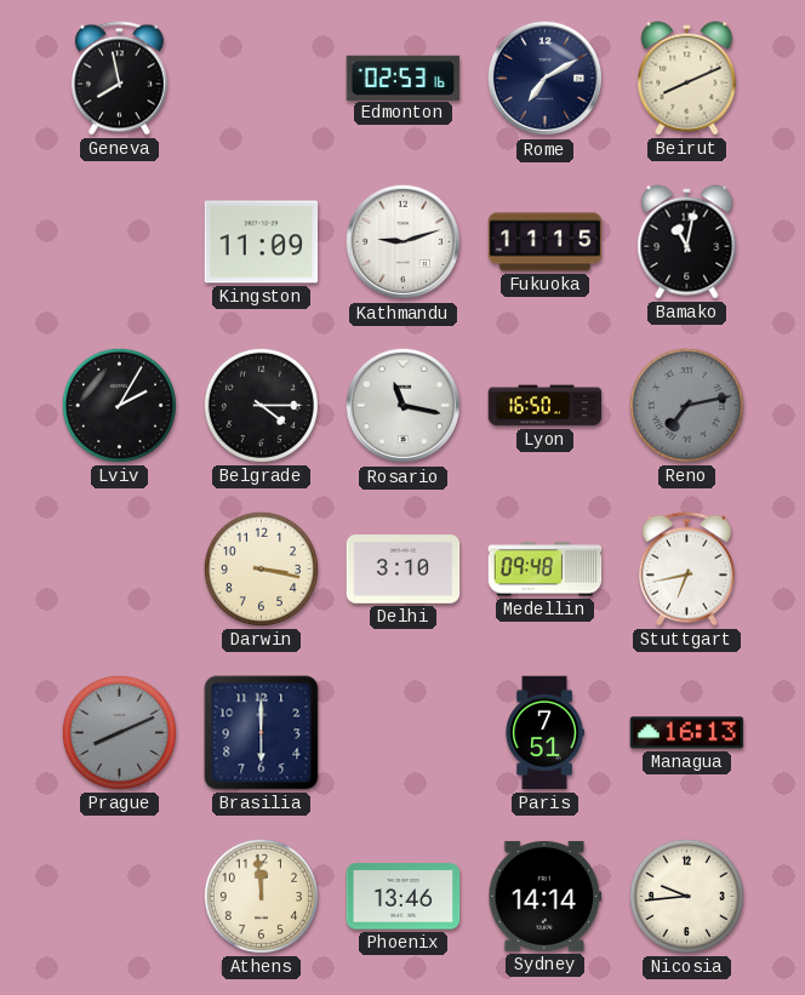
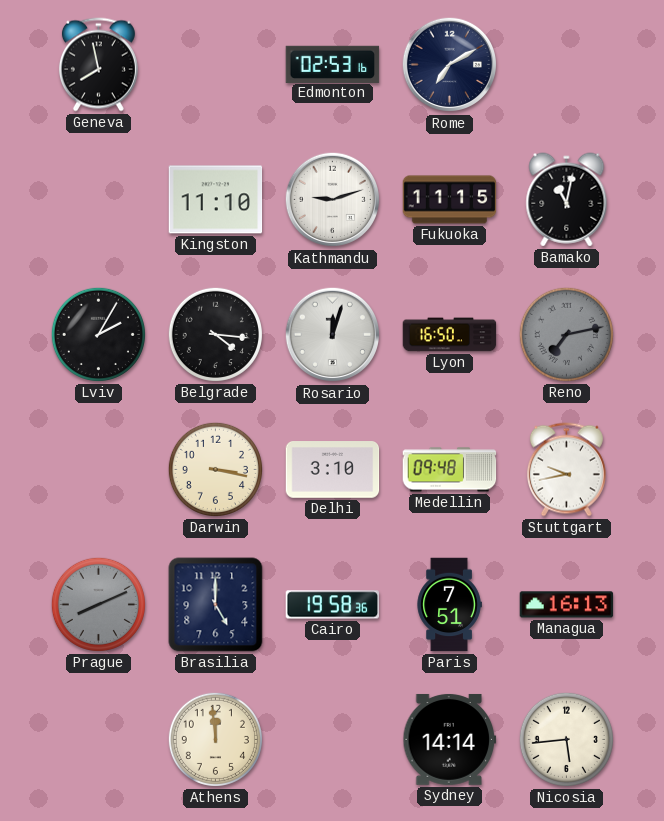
Beirut: 8:11 -> none (687, 79)
Kingston: 11:09 -> 11:10 (216, 200)
Belgrade: 4:15 -> 4:16 (215, 334)
Rosario: 11:17 -> 12:03 (333, 335)
Stuttgart: 6:43 -> 9:43 (566, 470)
Brasilia: 6:00 -> 5:00 (216, 605)
Cairo: none -> 19:58 (333, 605)
Phoenix: 13:46 -> none (404, 897)
Nicosia: 9:44 -> 5:44 (566, 739)
